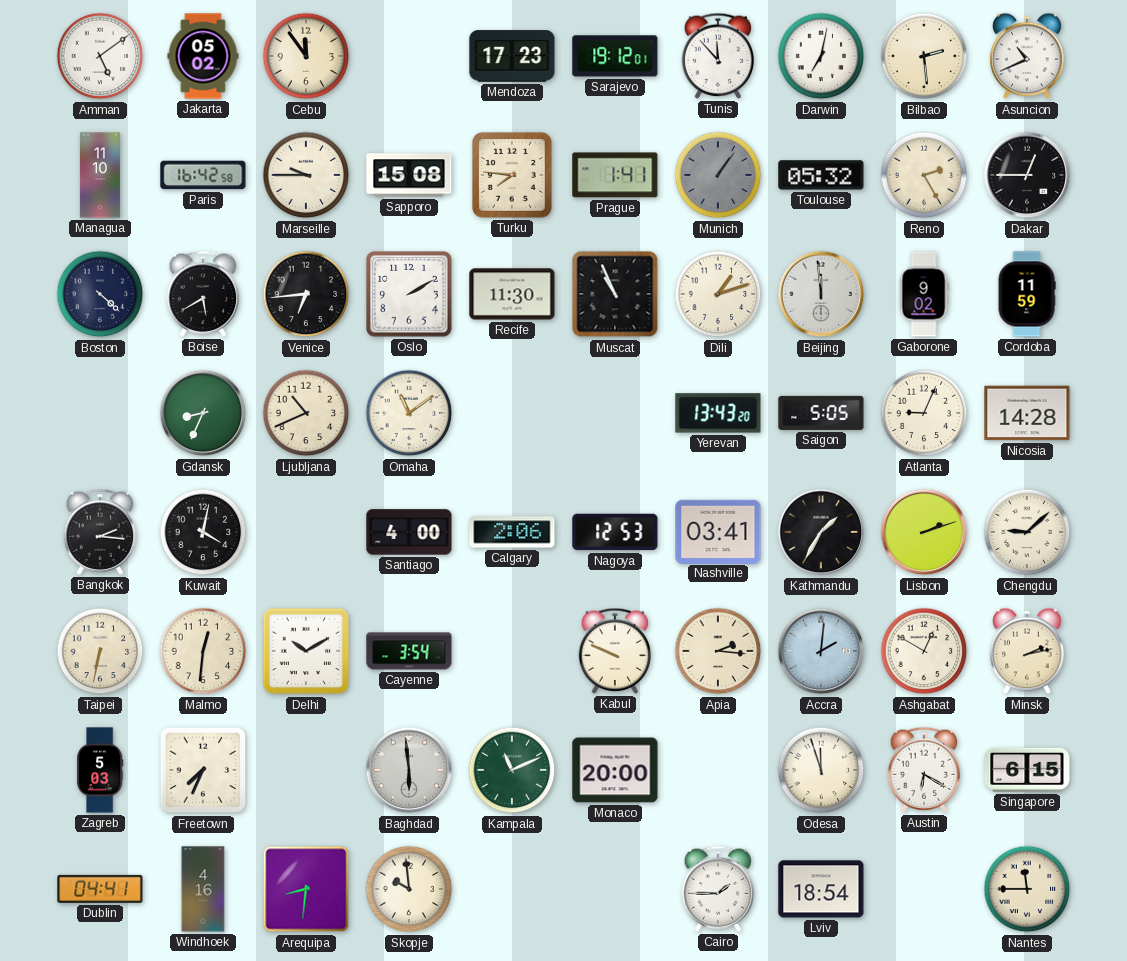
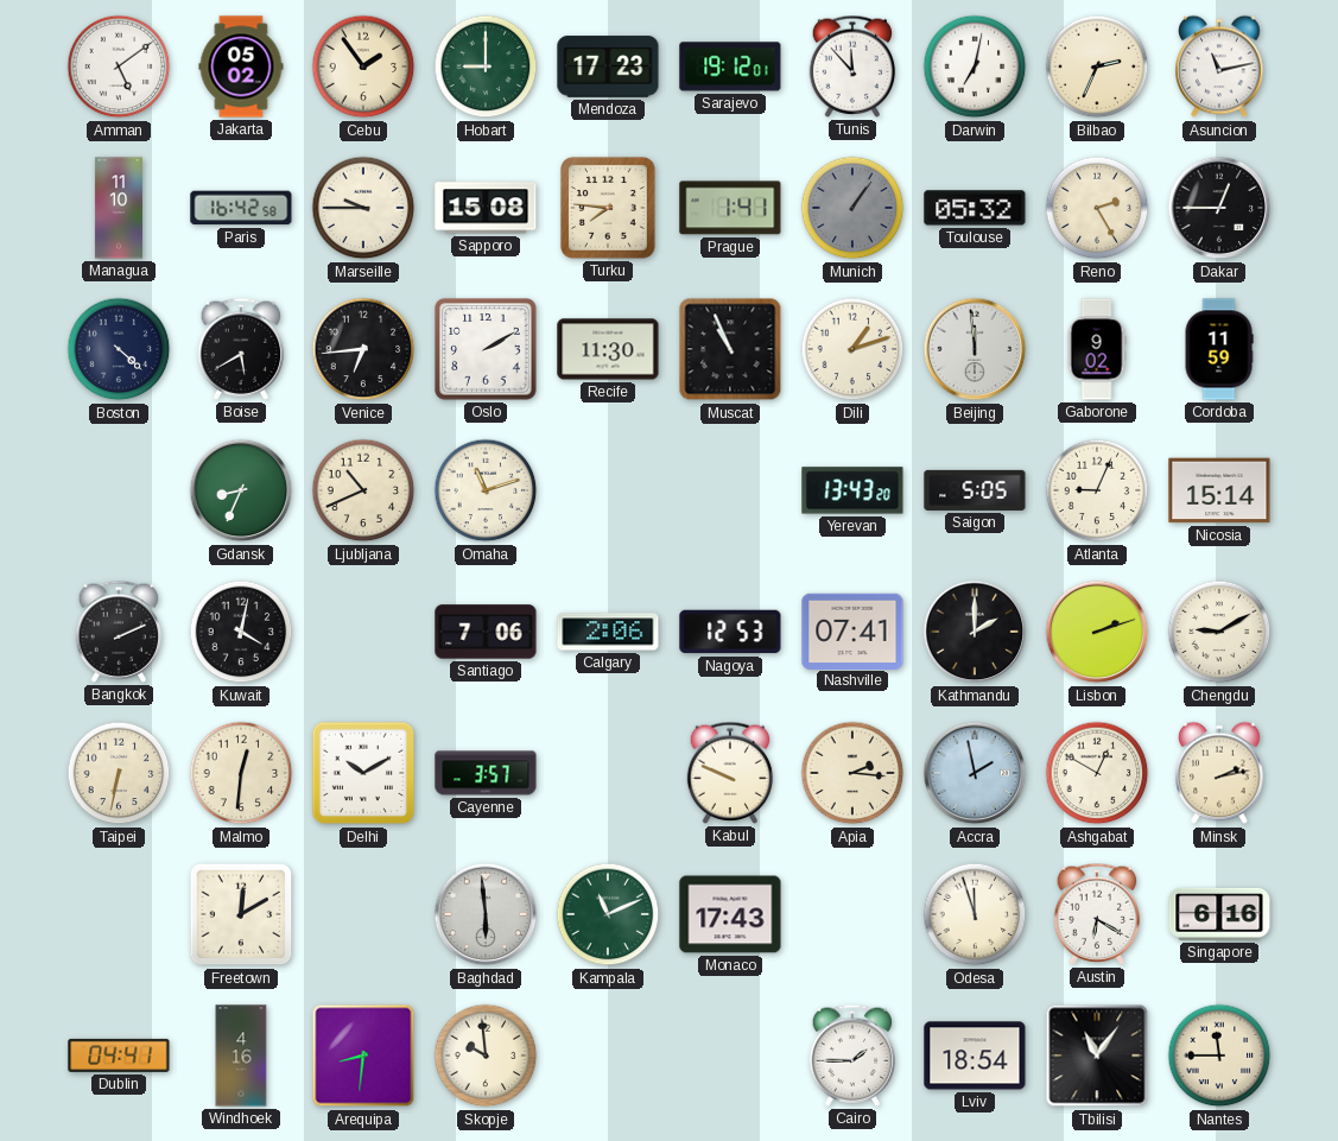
Cebu: 11:54 -> 1:54 (363, 66)
Hobart: none -> 9:00 (486, 66)
Bilbao: 2:29 -> 2:34 (1097, 66)
Asuncion: 10:41 -> 11:13 (1219, 66)
Omaha: 11:09 -> 11:12 (486, 490)
Nicosia: 14:28 -> 15:14 (1219, 490)
Bangkok: 2:16 -> 2:11 (119, 632)
Santiago: 4:00 -> 7:06 (486, 632)
Nashville: 03:41 -> 07:41 (852, 630)
Kathmandu: 1:35 -> 2:00 (975, 632)
Chengdu: 9:08 -> 9:10 (1219, 632)
Cayenne: 3:54 -> 3:57 (486, 773)
Accra: 2:01 -> 1:58 (975, 773)
Zagreb: 5:03 -> none (100, 770)
Freetown: 7:34 -> 12:10 (241, 914)
Monaco: 20:00 -> 17:43 (730, 914)
Singapore: 6:15 -> 6:16 (1219, 914)
Tbilisi: none -> 11:06 (1097, 1056)
